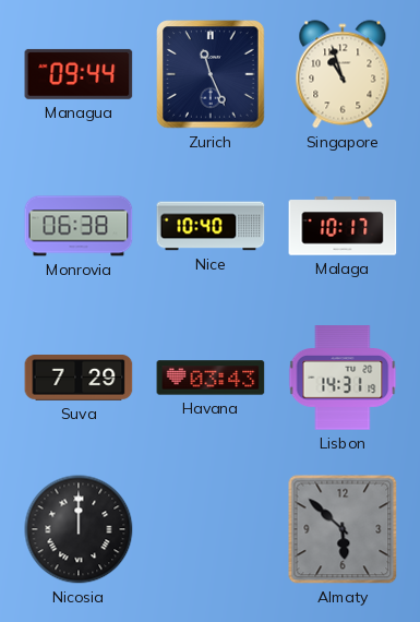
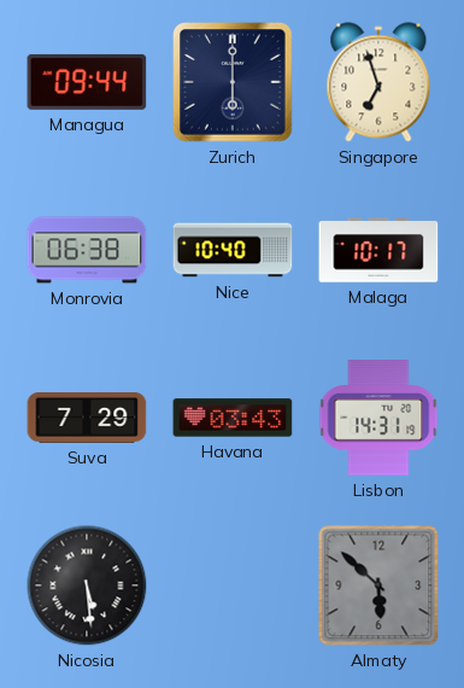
Zurich: 11:26 -> 6:00 (233, 82)
Singapore: 10:57 -> 6:57 (378, 82)
Nicosia: 12:00 -> 5:29 (87, 585)
